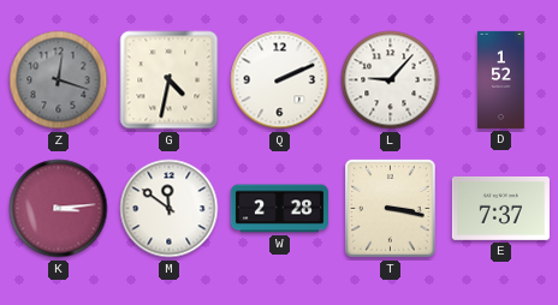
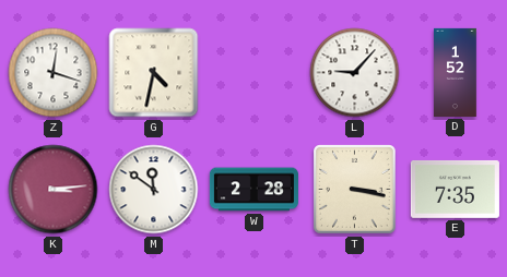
Z dial: grey -> white (54, 73)
Q: 2:11 -> none (280, 80)
E: 7:37 -> 7:35 (455, 189)
